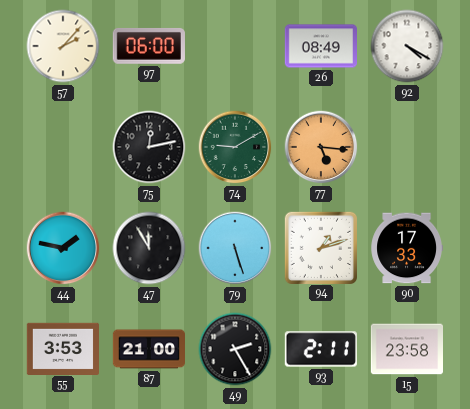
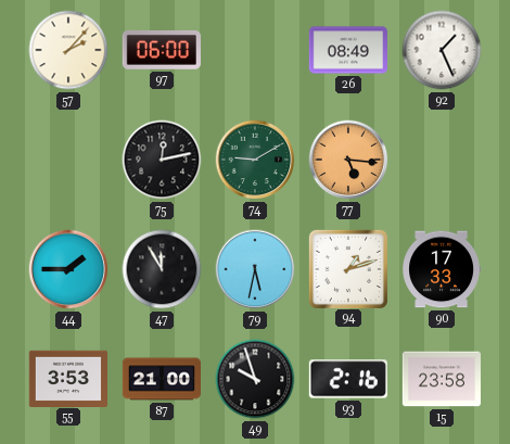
92: 4:20 -> 1:26 (442, 50)
44: 1:47 -> 1:45 (68, 269)
79: 5:27 -> 5:32 (255, 269)
49: 2:25 -> 9:57 (255, 379)
93: 2:11 -> 2:16 (348, 379)
